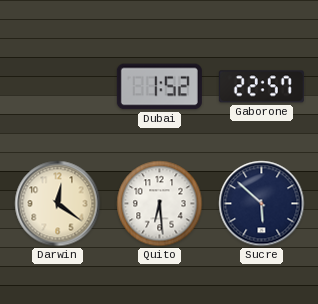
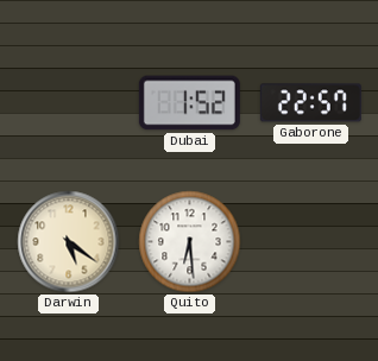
Darwin: 12:21 -> 5:21 (69, 242)
Sucre: 5:52 -> none (262, 204)
